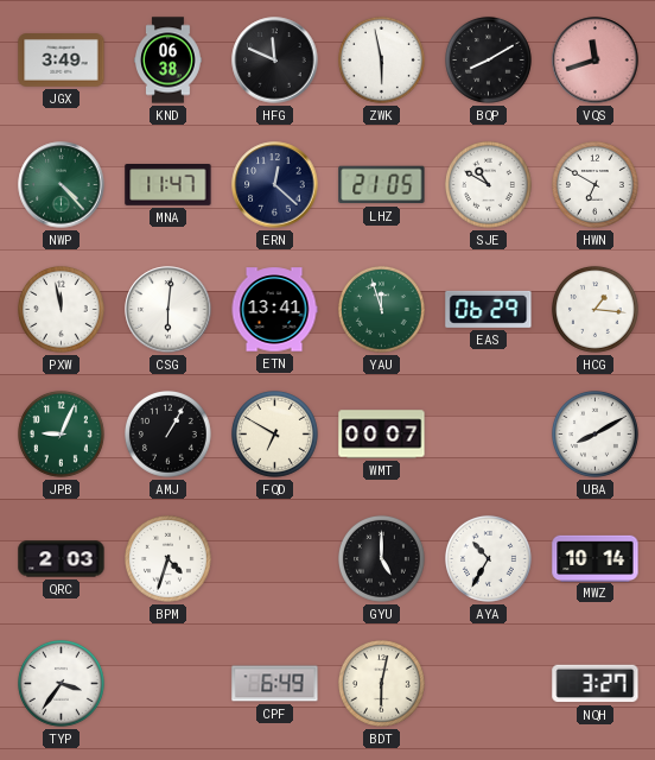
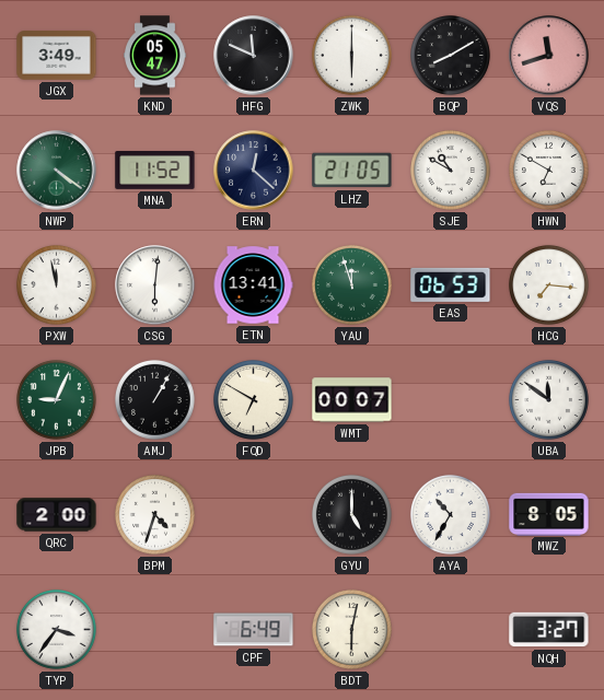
KND: 06:38 -> 05:47 (155, 56)
ZWK: 5:58 -> 6:00 (352, 56)
NWP: 4:23 -> 4:21 (57, 171)
MNA: 11:47 -> 11:52 (155, 171)
EAS: 06:29 -> 06:53 (451, 284)
HCG: 1:16 -> 7:16 (549, 285)
UBA: 8:10 -> 11:51 (549, 400)
QRC: 2:03 -> 2:00 (57, 515)
MWZ: 10:14 -> 8:05 (549, 514)
